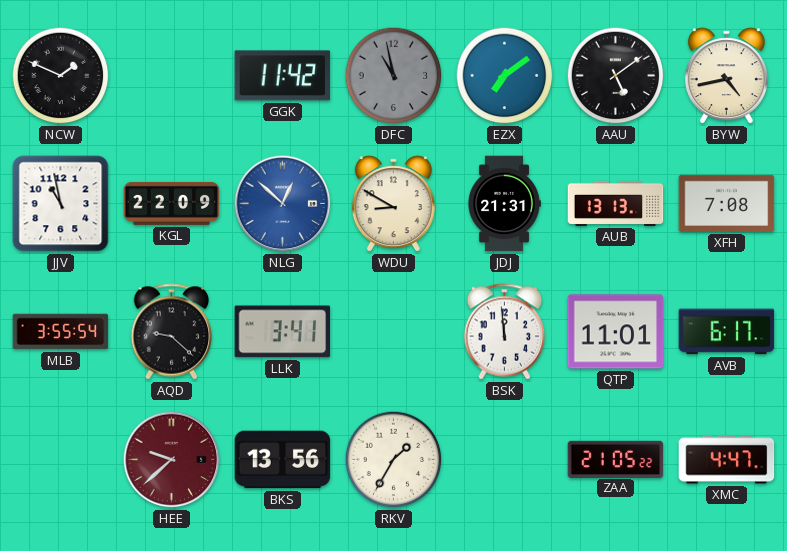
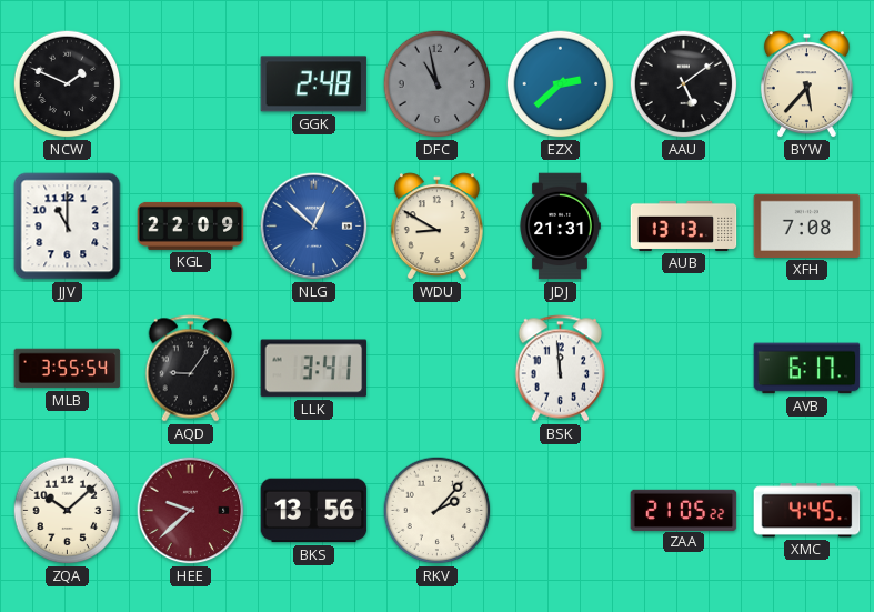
GGK: 11:42 -> 2:48 (314, 84)
EZX: 7:09 -> 2:38 (561, 84)
BYW: 4:43 -> 5:37 (806, 84)
JJV: 10:58 -> 11:00 (68, 227)
AQD: 9:22 -> 9:06 (191, 369)
QTP: 11:01 -> none (616, 332)
ZQA: none -> 10:08 (68, 511)
RKV: 1:35 -> 2:07 (438, 511)
XMC: 4:47 -> 4:45 (807, 511)
